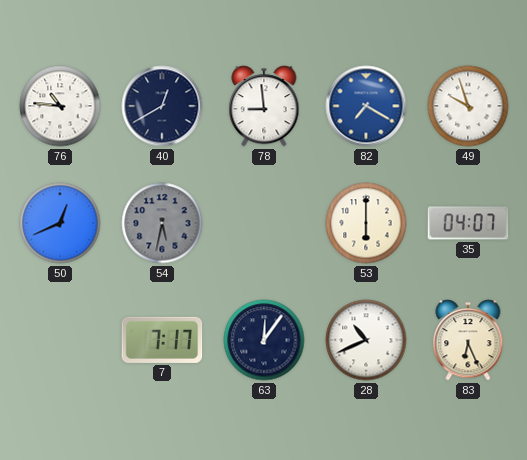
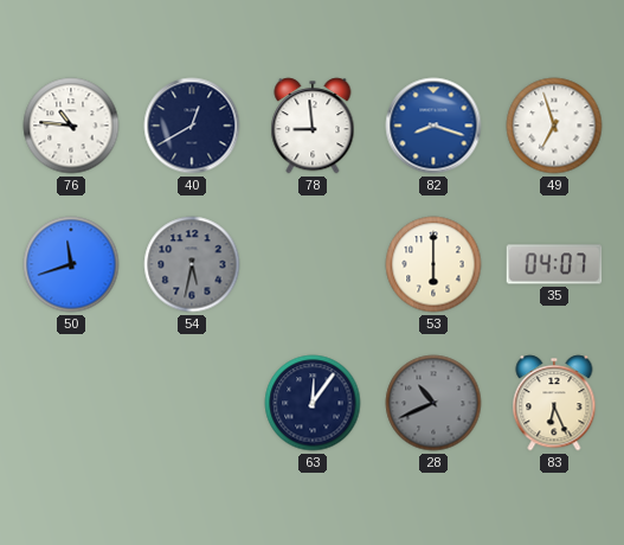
82: 7:20 -> 8:18 (433, 126)
49: 9:57 -> 6:57 (554, 126)
50: 12:41 -> 11:42 (71, 264)
7: 7:17 -> none (162, 340)
28 dial: white -> grey (433, 403)
